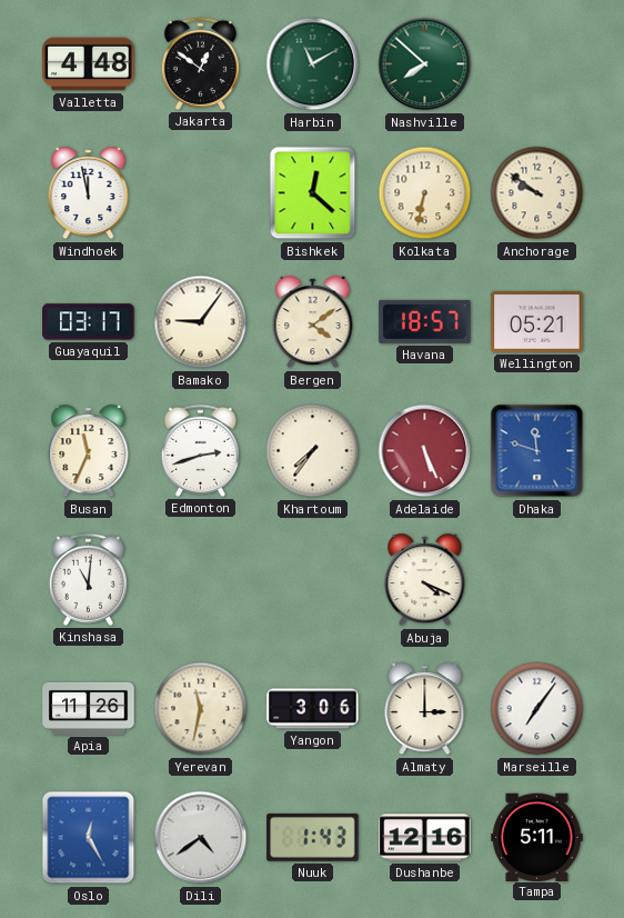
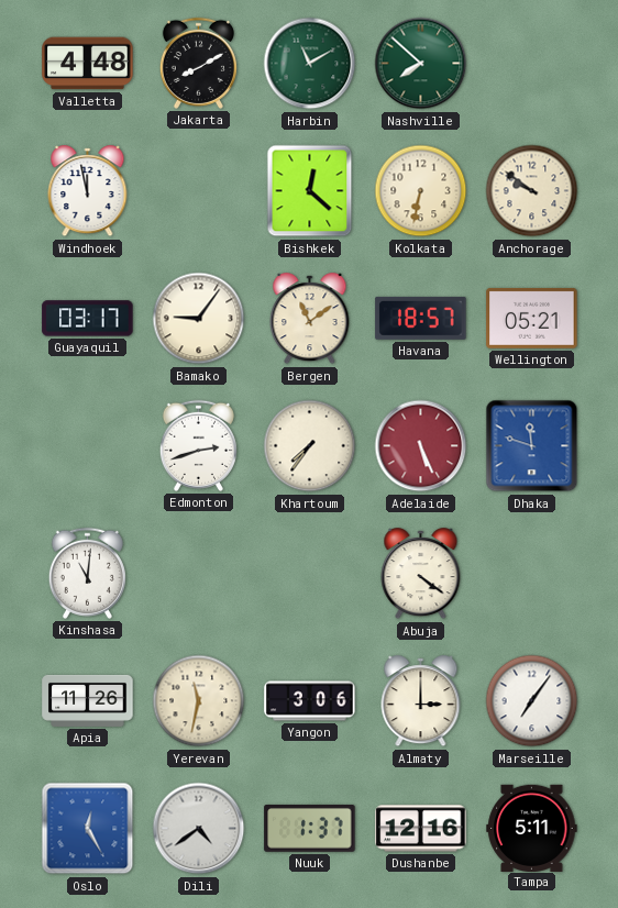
Jakarta: 12:51 -> 8:10 (198, 63)
Bergen: 4:09 -> 11:09 (310, 319)
Busan: 11:34 -> none (89, 451)
Abuja: 4:19 -> 4:21 (421, 574)
Nuuk: 1:43 -> 1:37 (310, 828)
